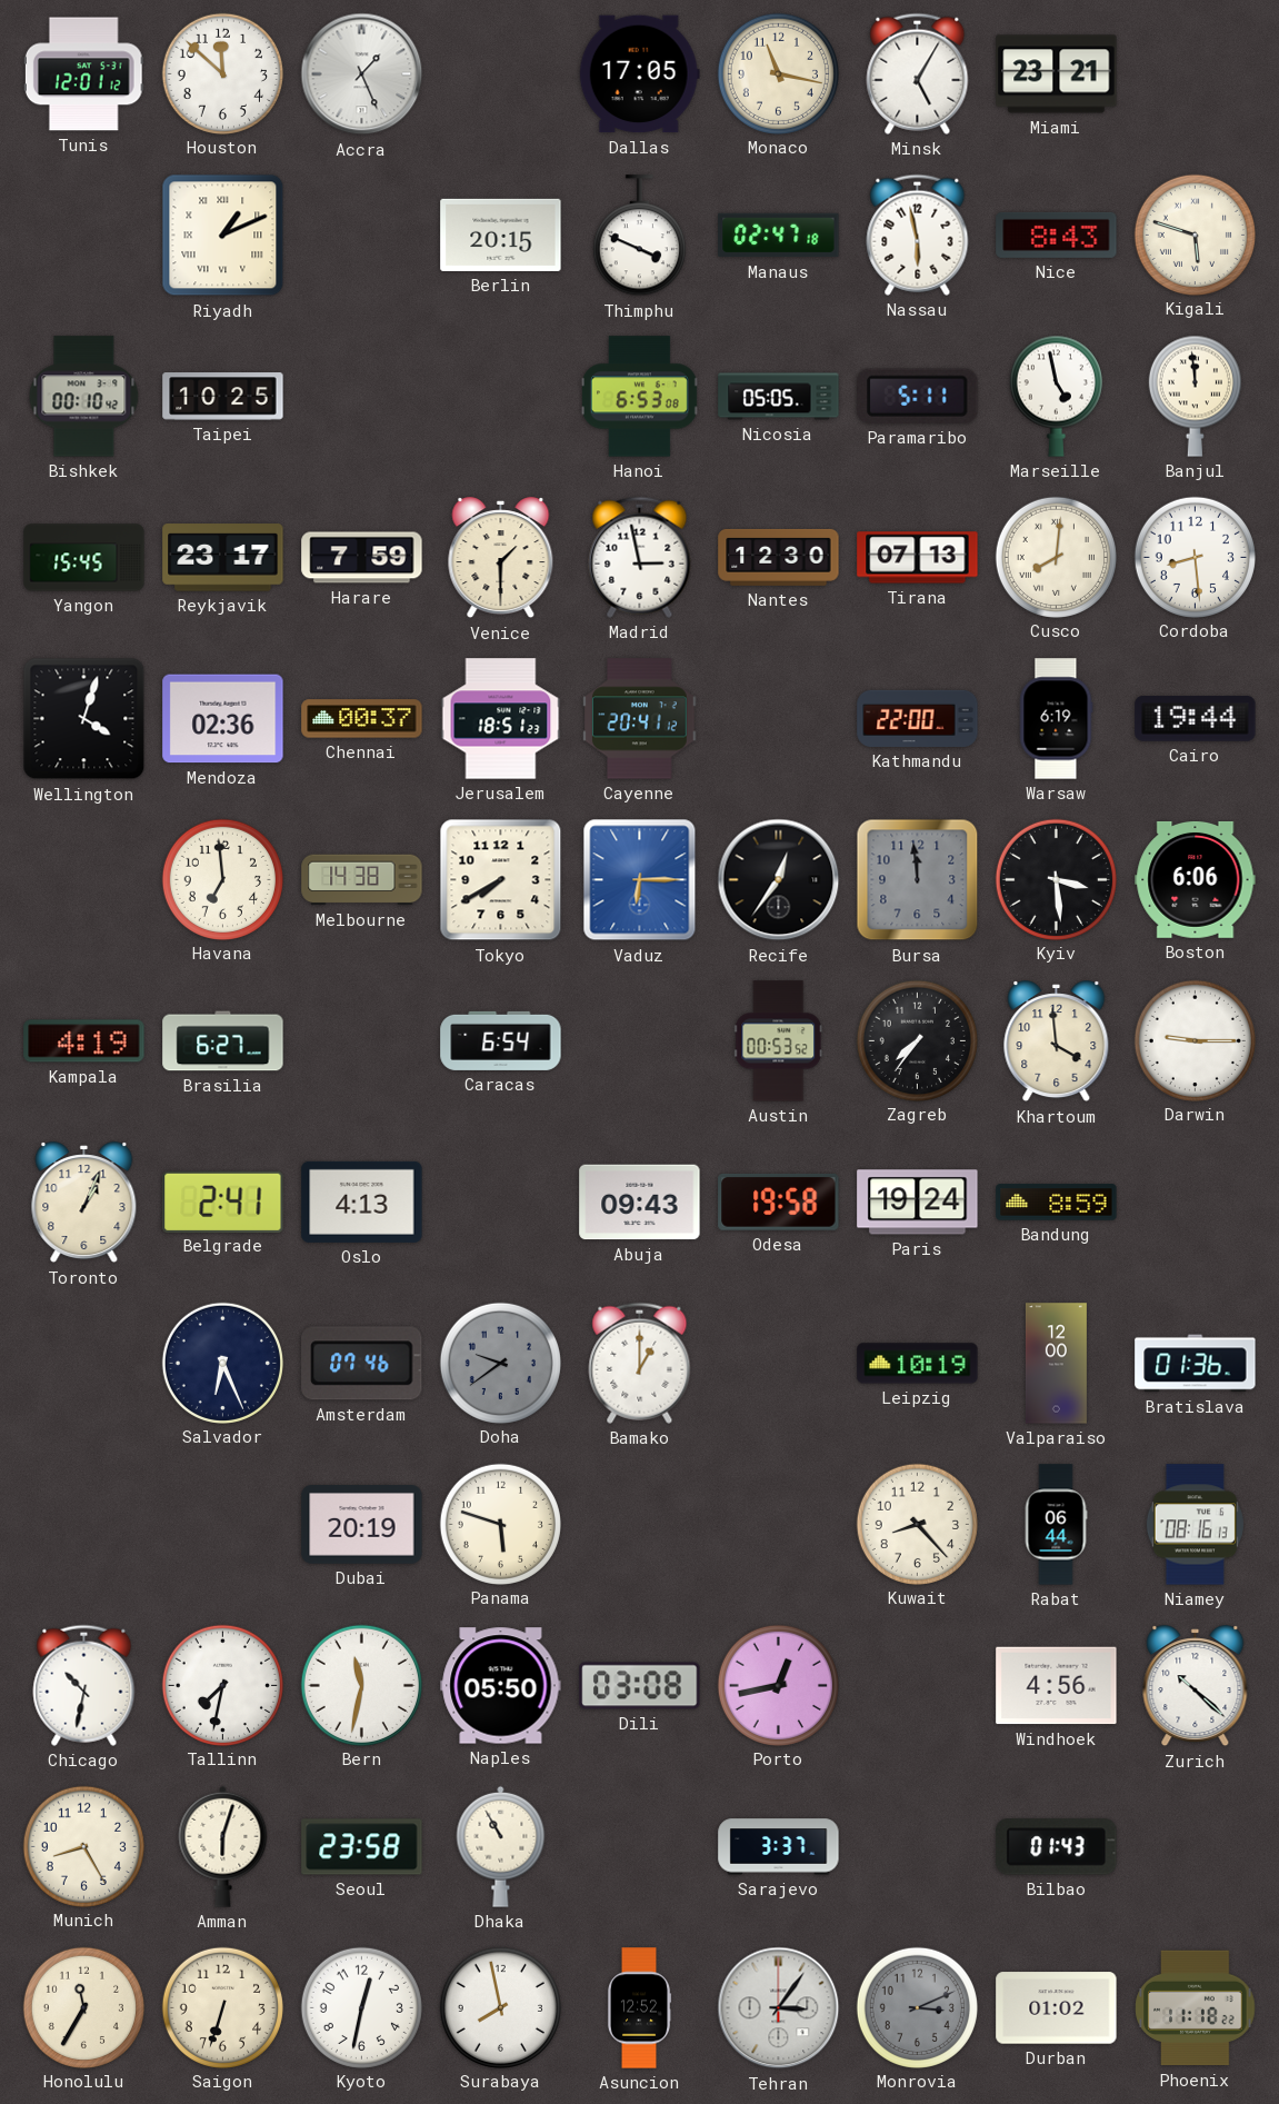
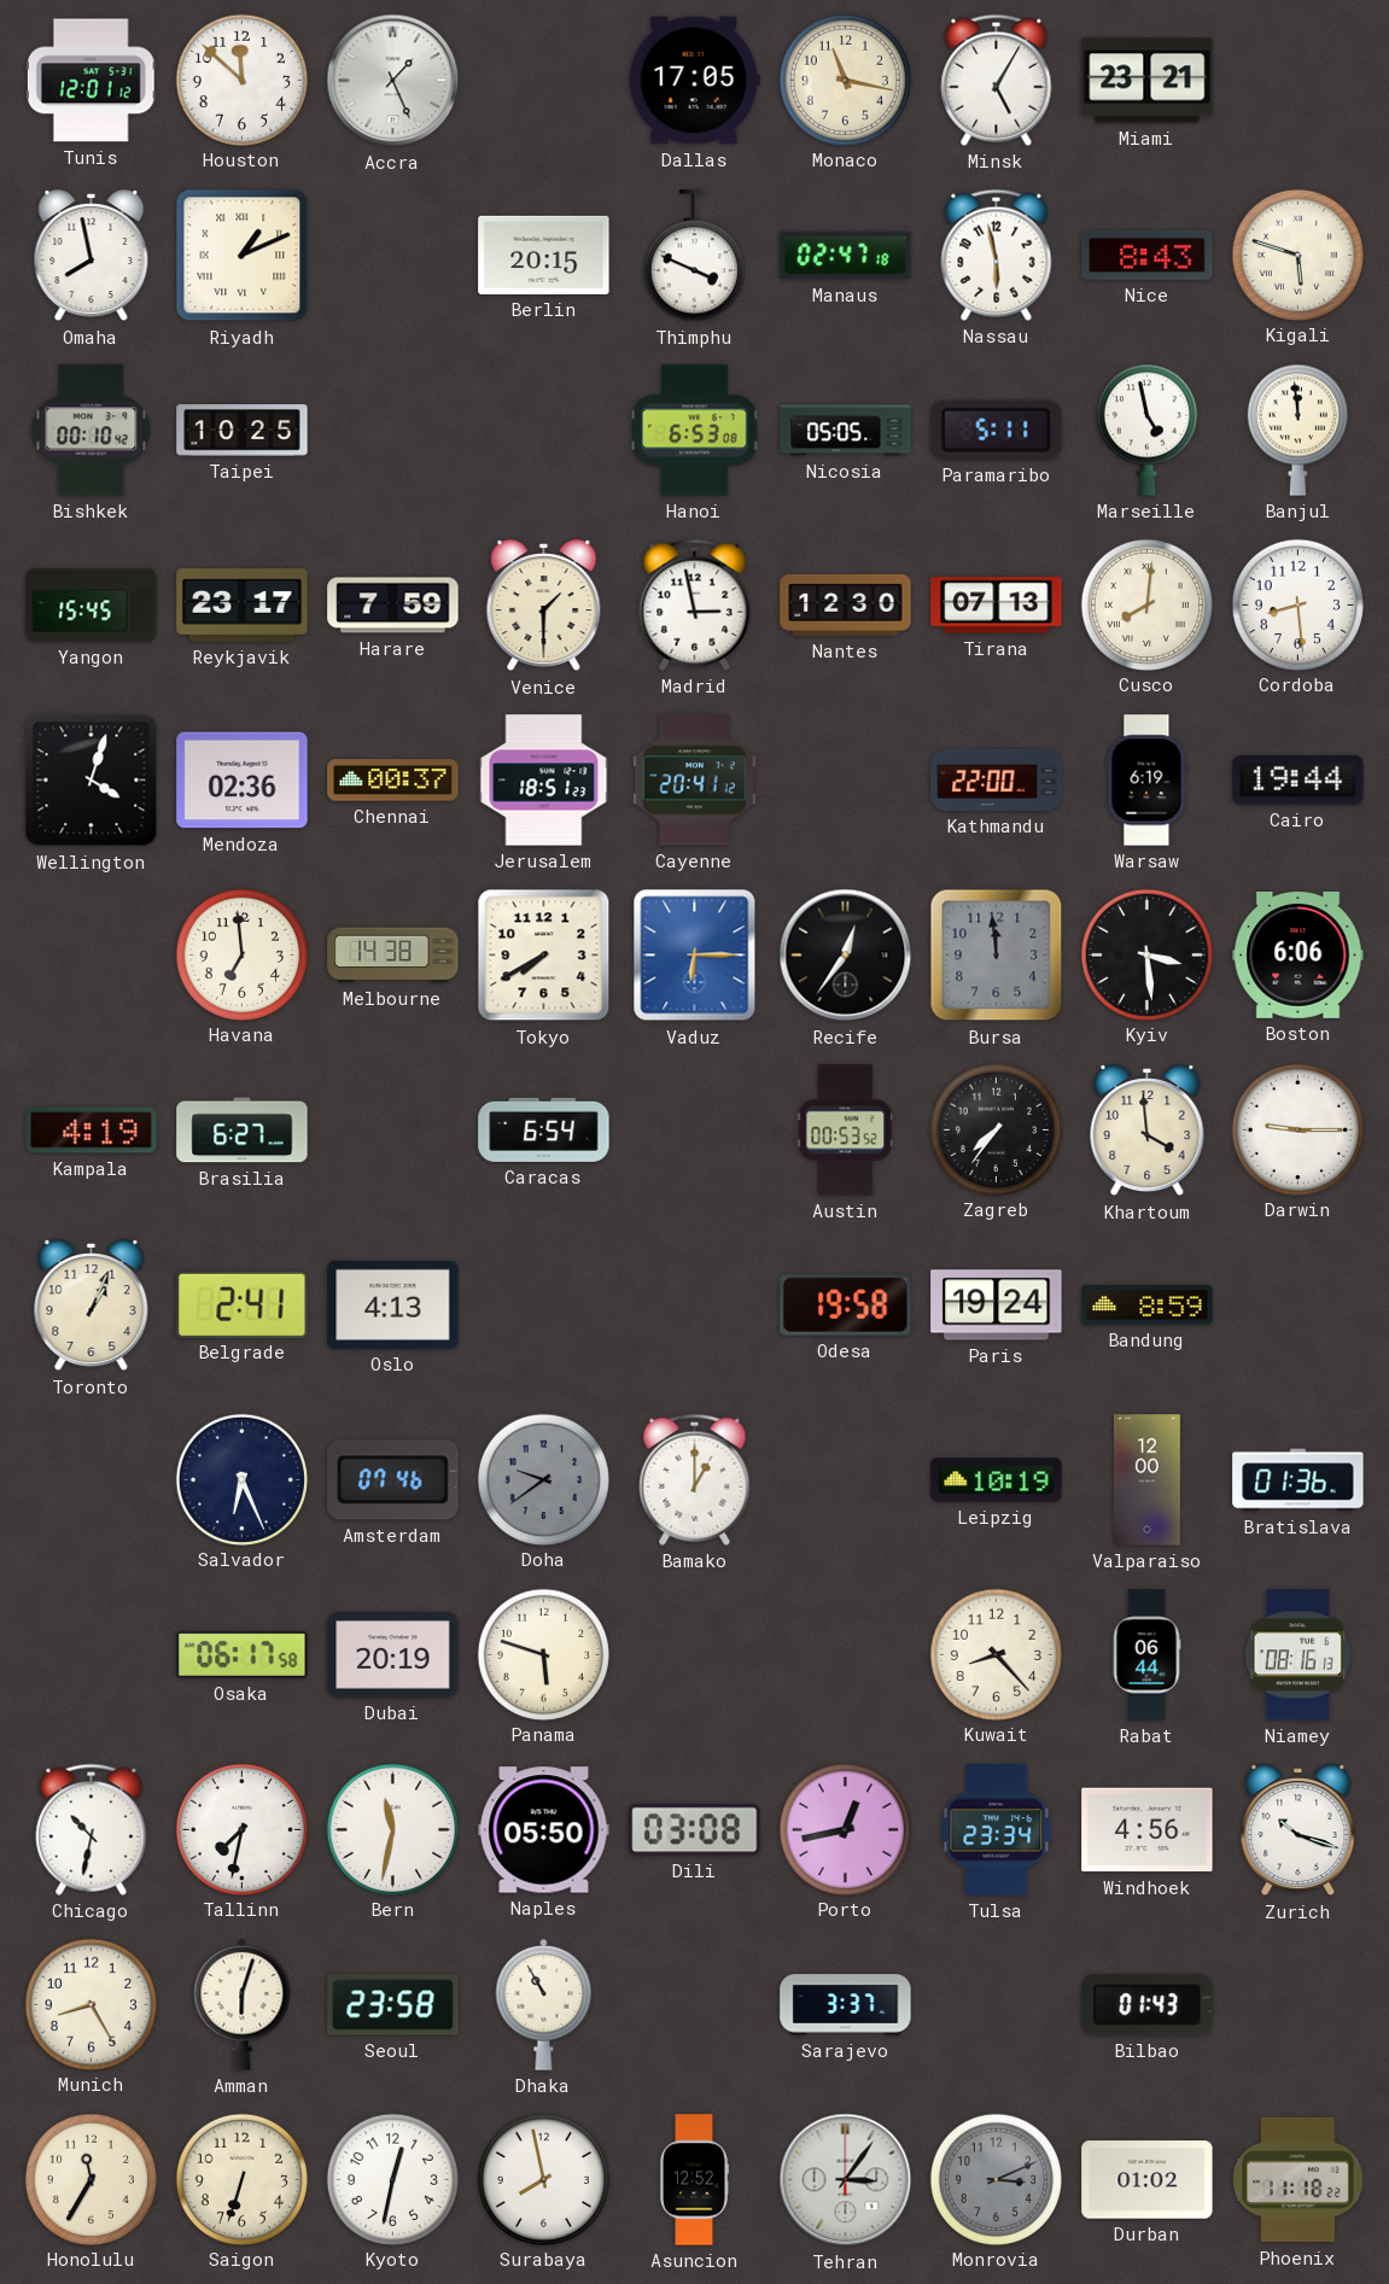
Omaha: none -> 7:58 (92, 256)
Abuja: 09:43 -> none (640, 1203)
Osaka: none -> 06:17 (243, 1654)
Tulsa: none -> 23:34 (997, 1830)
Zurich: 10:22 -> 10:18 (1298, 1830)
